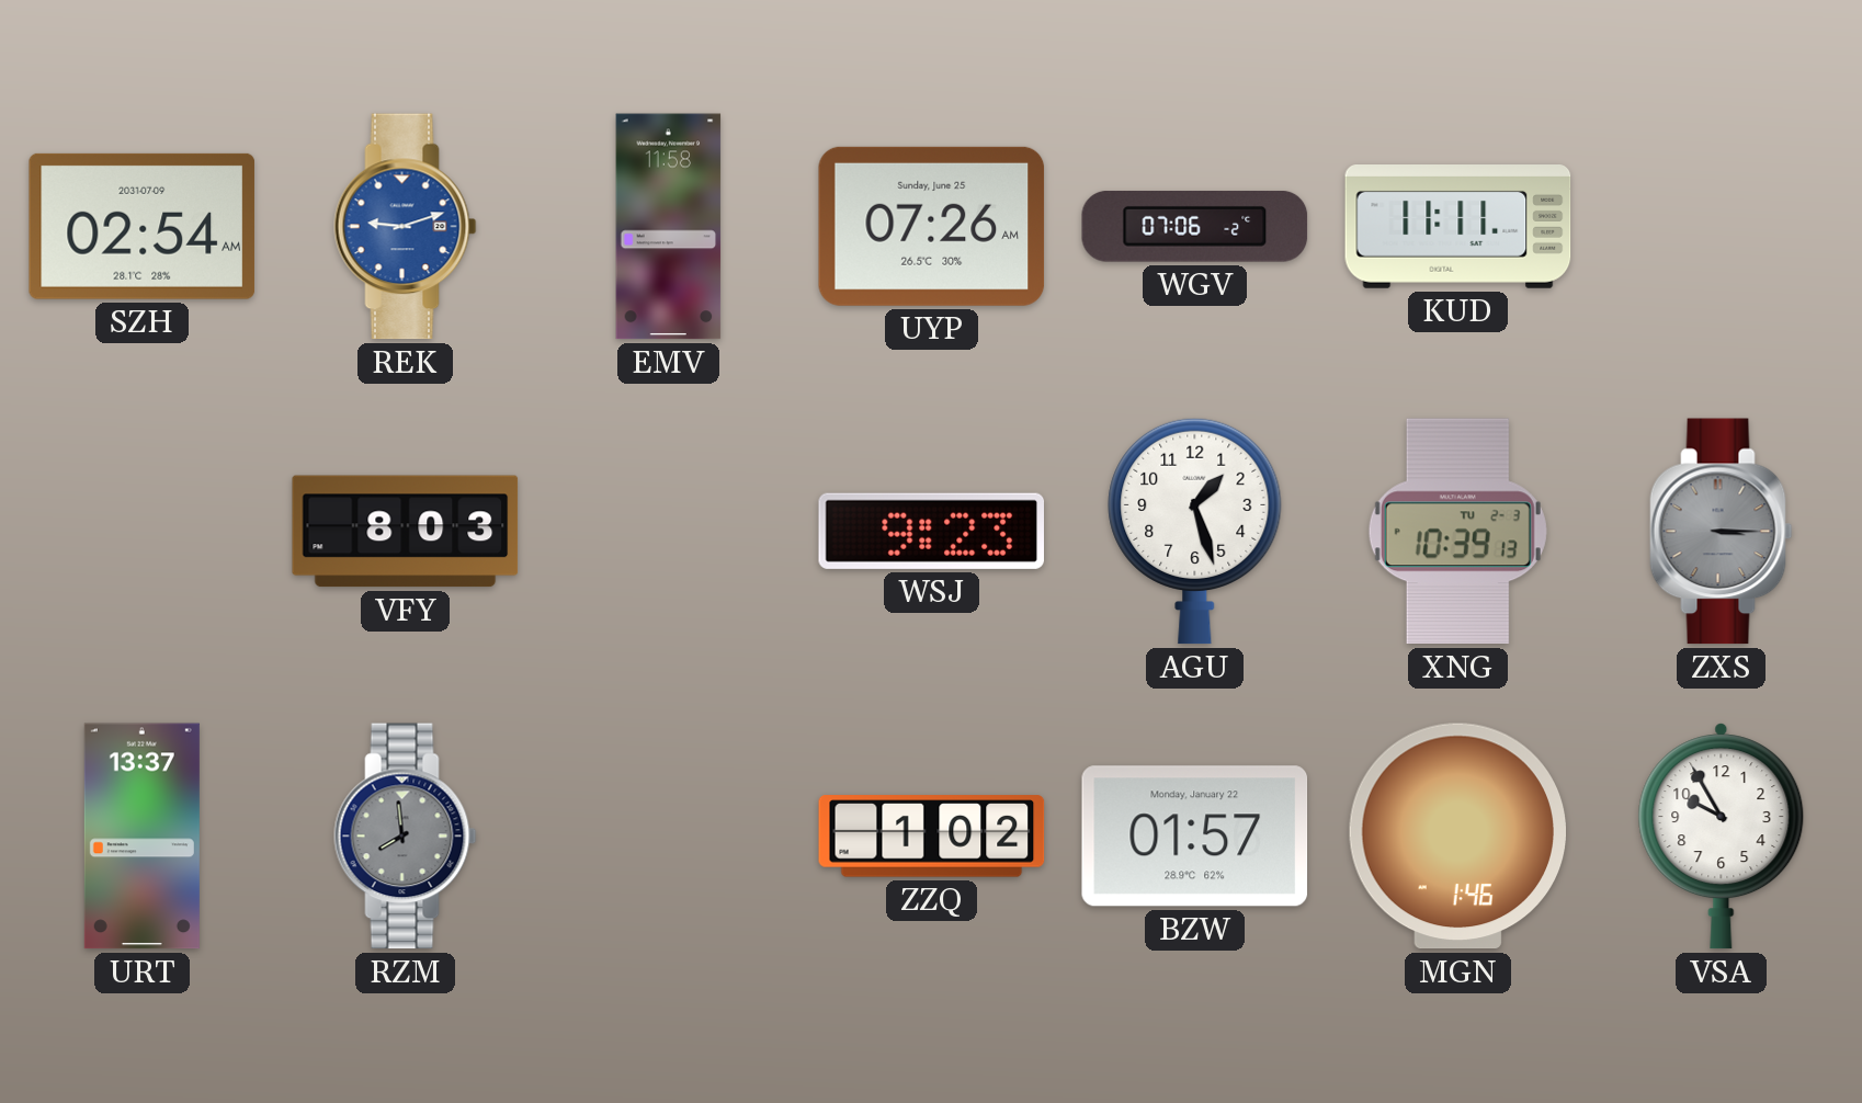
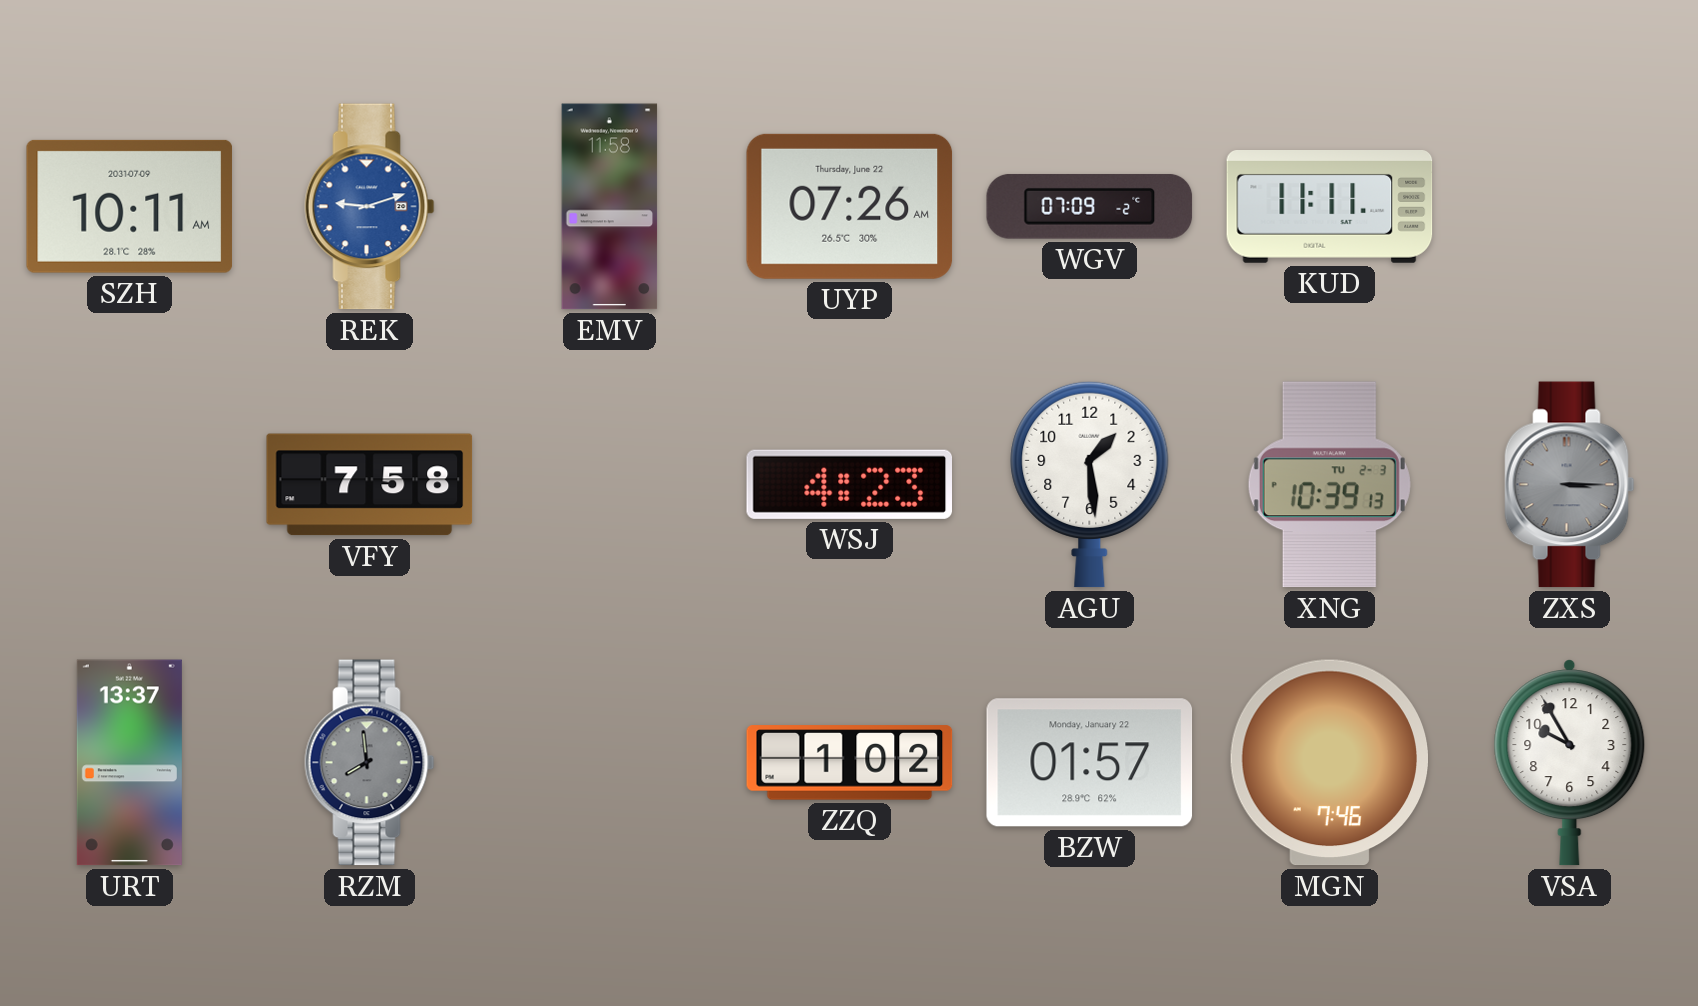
SZH: 02:54 -> 10:11 (129, 206)
UYP date: Sunday, June 25 -> Thursday, June 22 (850, 206)
WGV: 07:06 -> 07:09 (1090, 206)
VFY: 8:03 -> 7:58 (370, 485)
WSJ: 9:23 -> 4:23 (849, 484)
AGU: 1:27 -> 1:29 (1090, 484)
MGN: 1:46 -> 7:46 (1329, 763)
